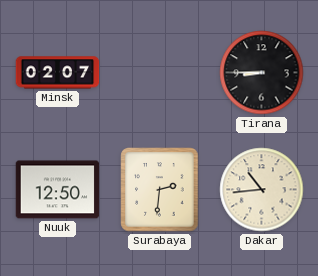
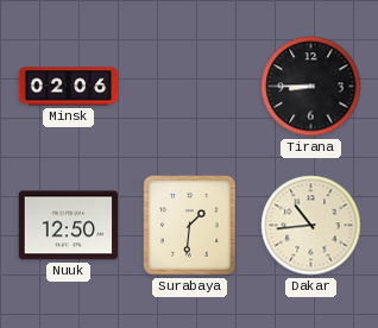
Minsk: 02:07 -> 02:06 (69, 87)
Surabaya: 2:31 -> 1:31 (190, 226)
